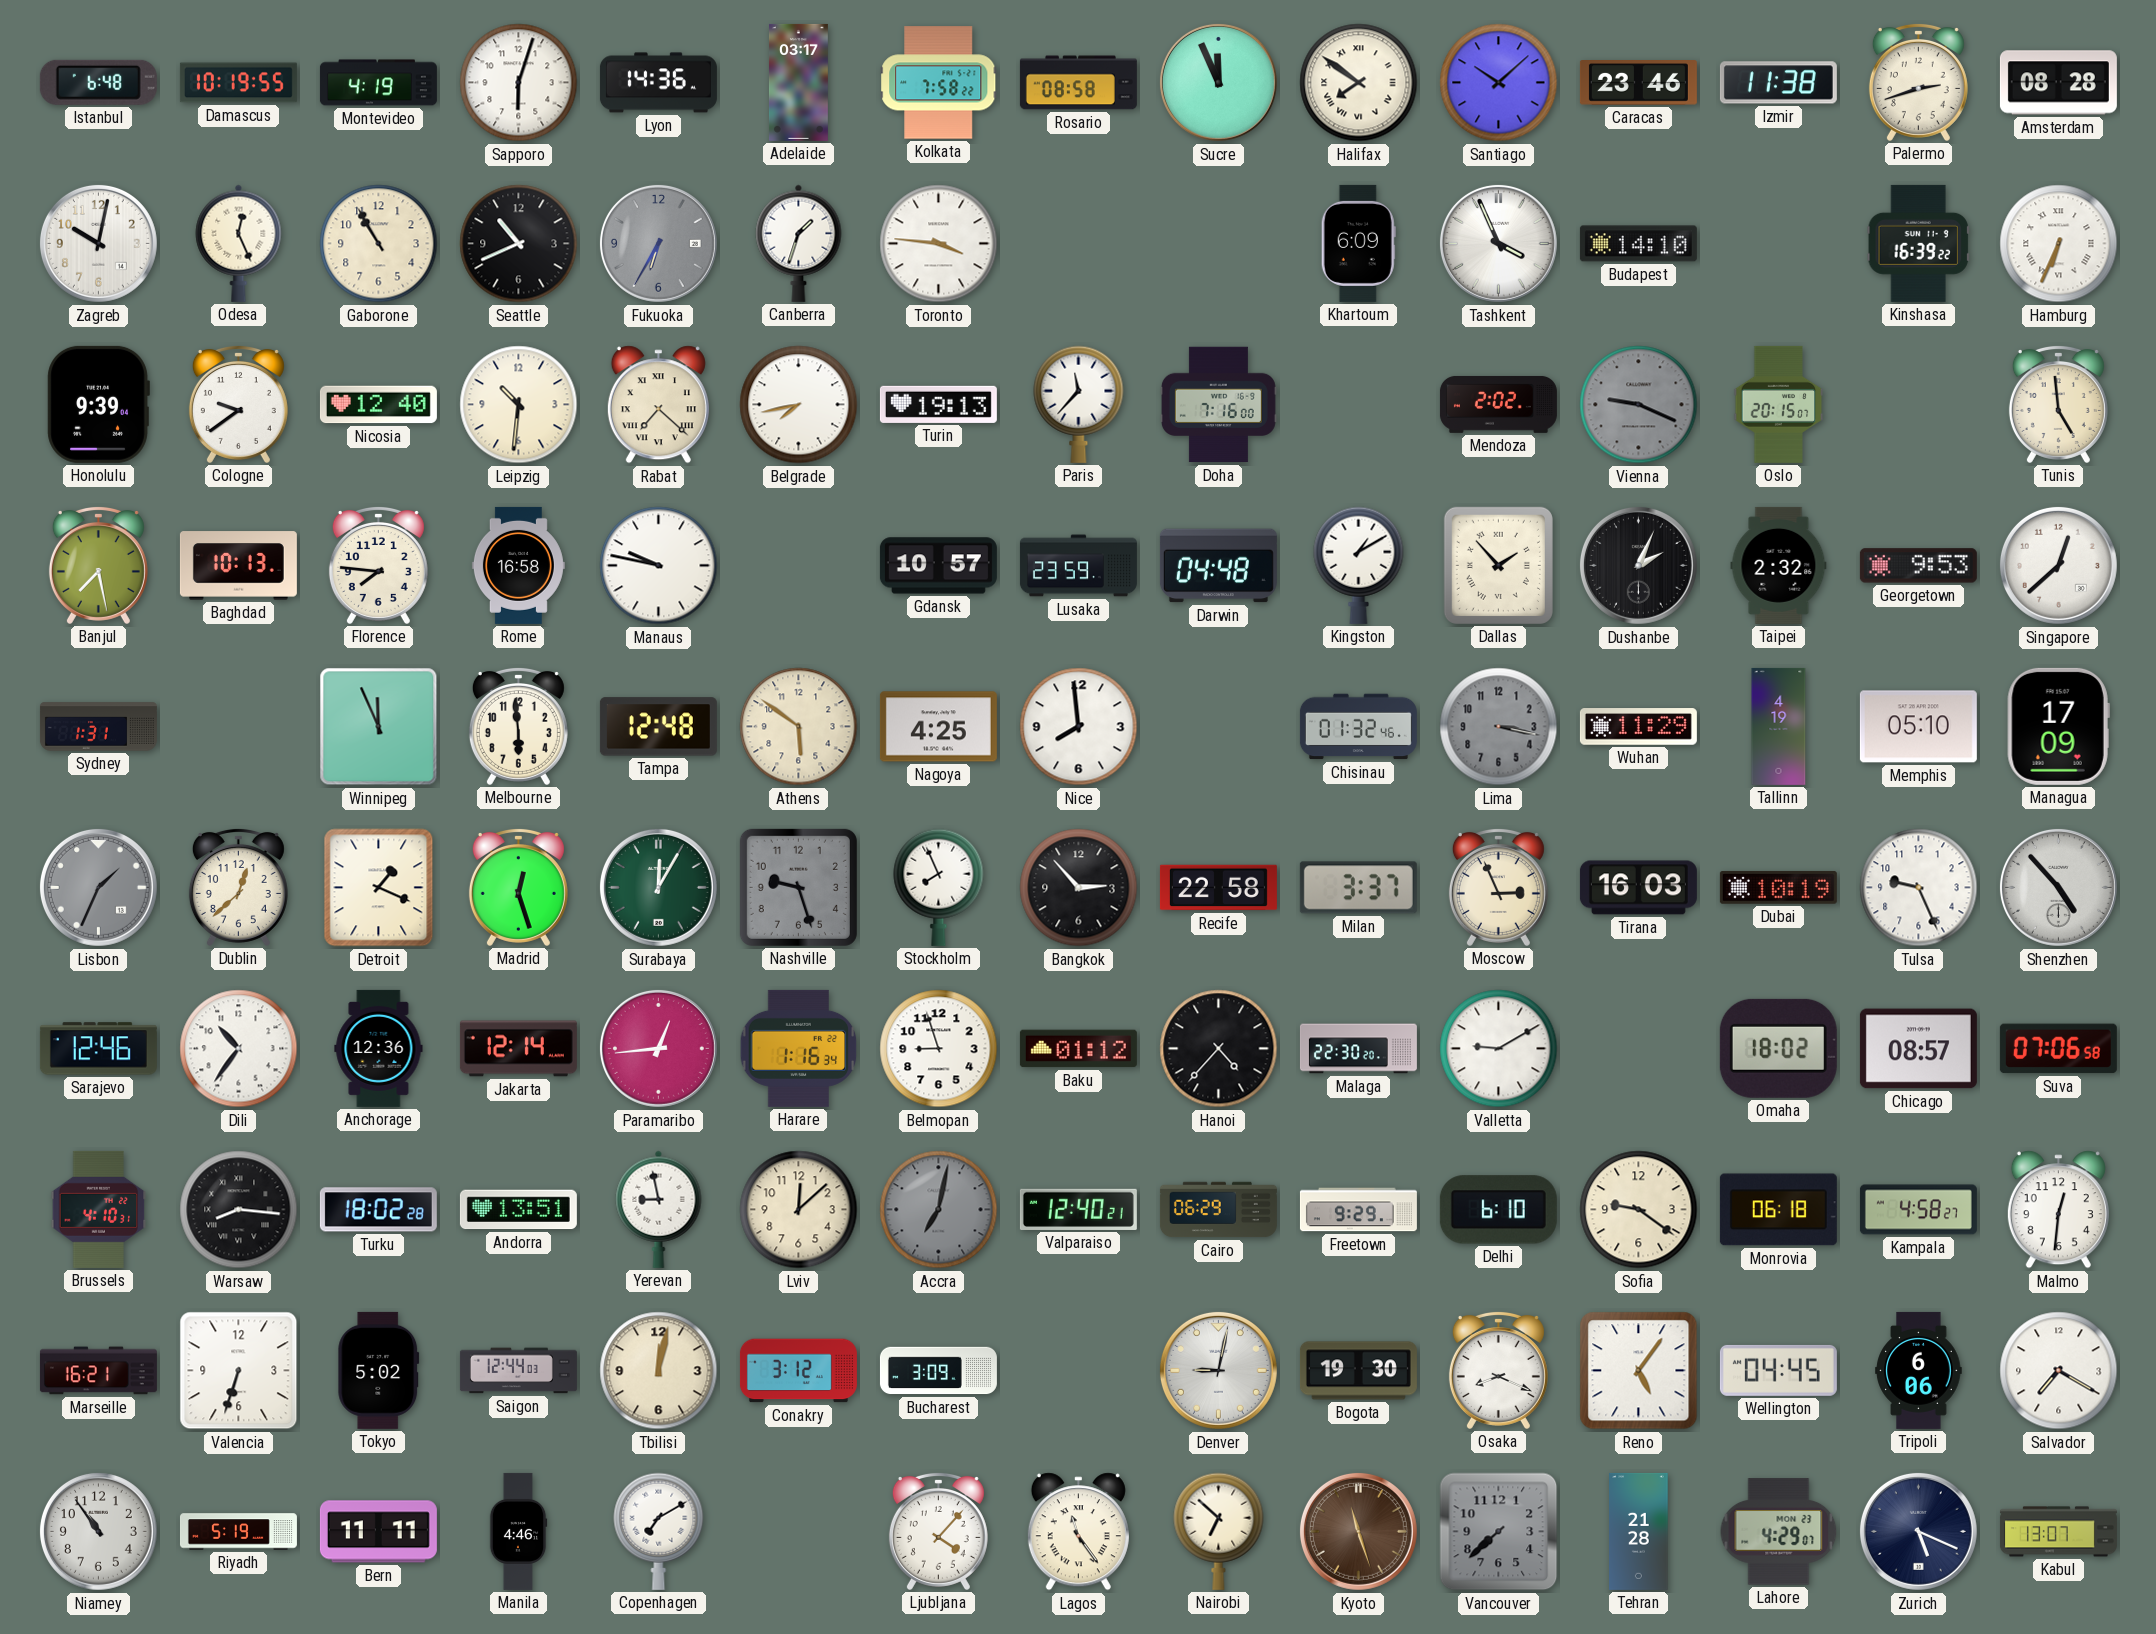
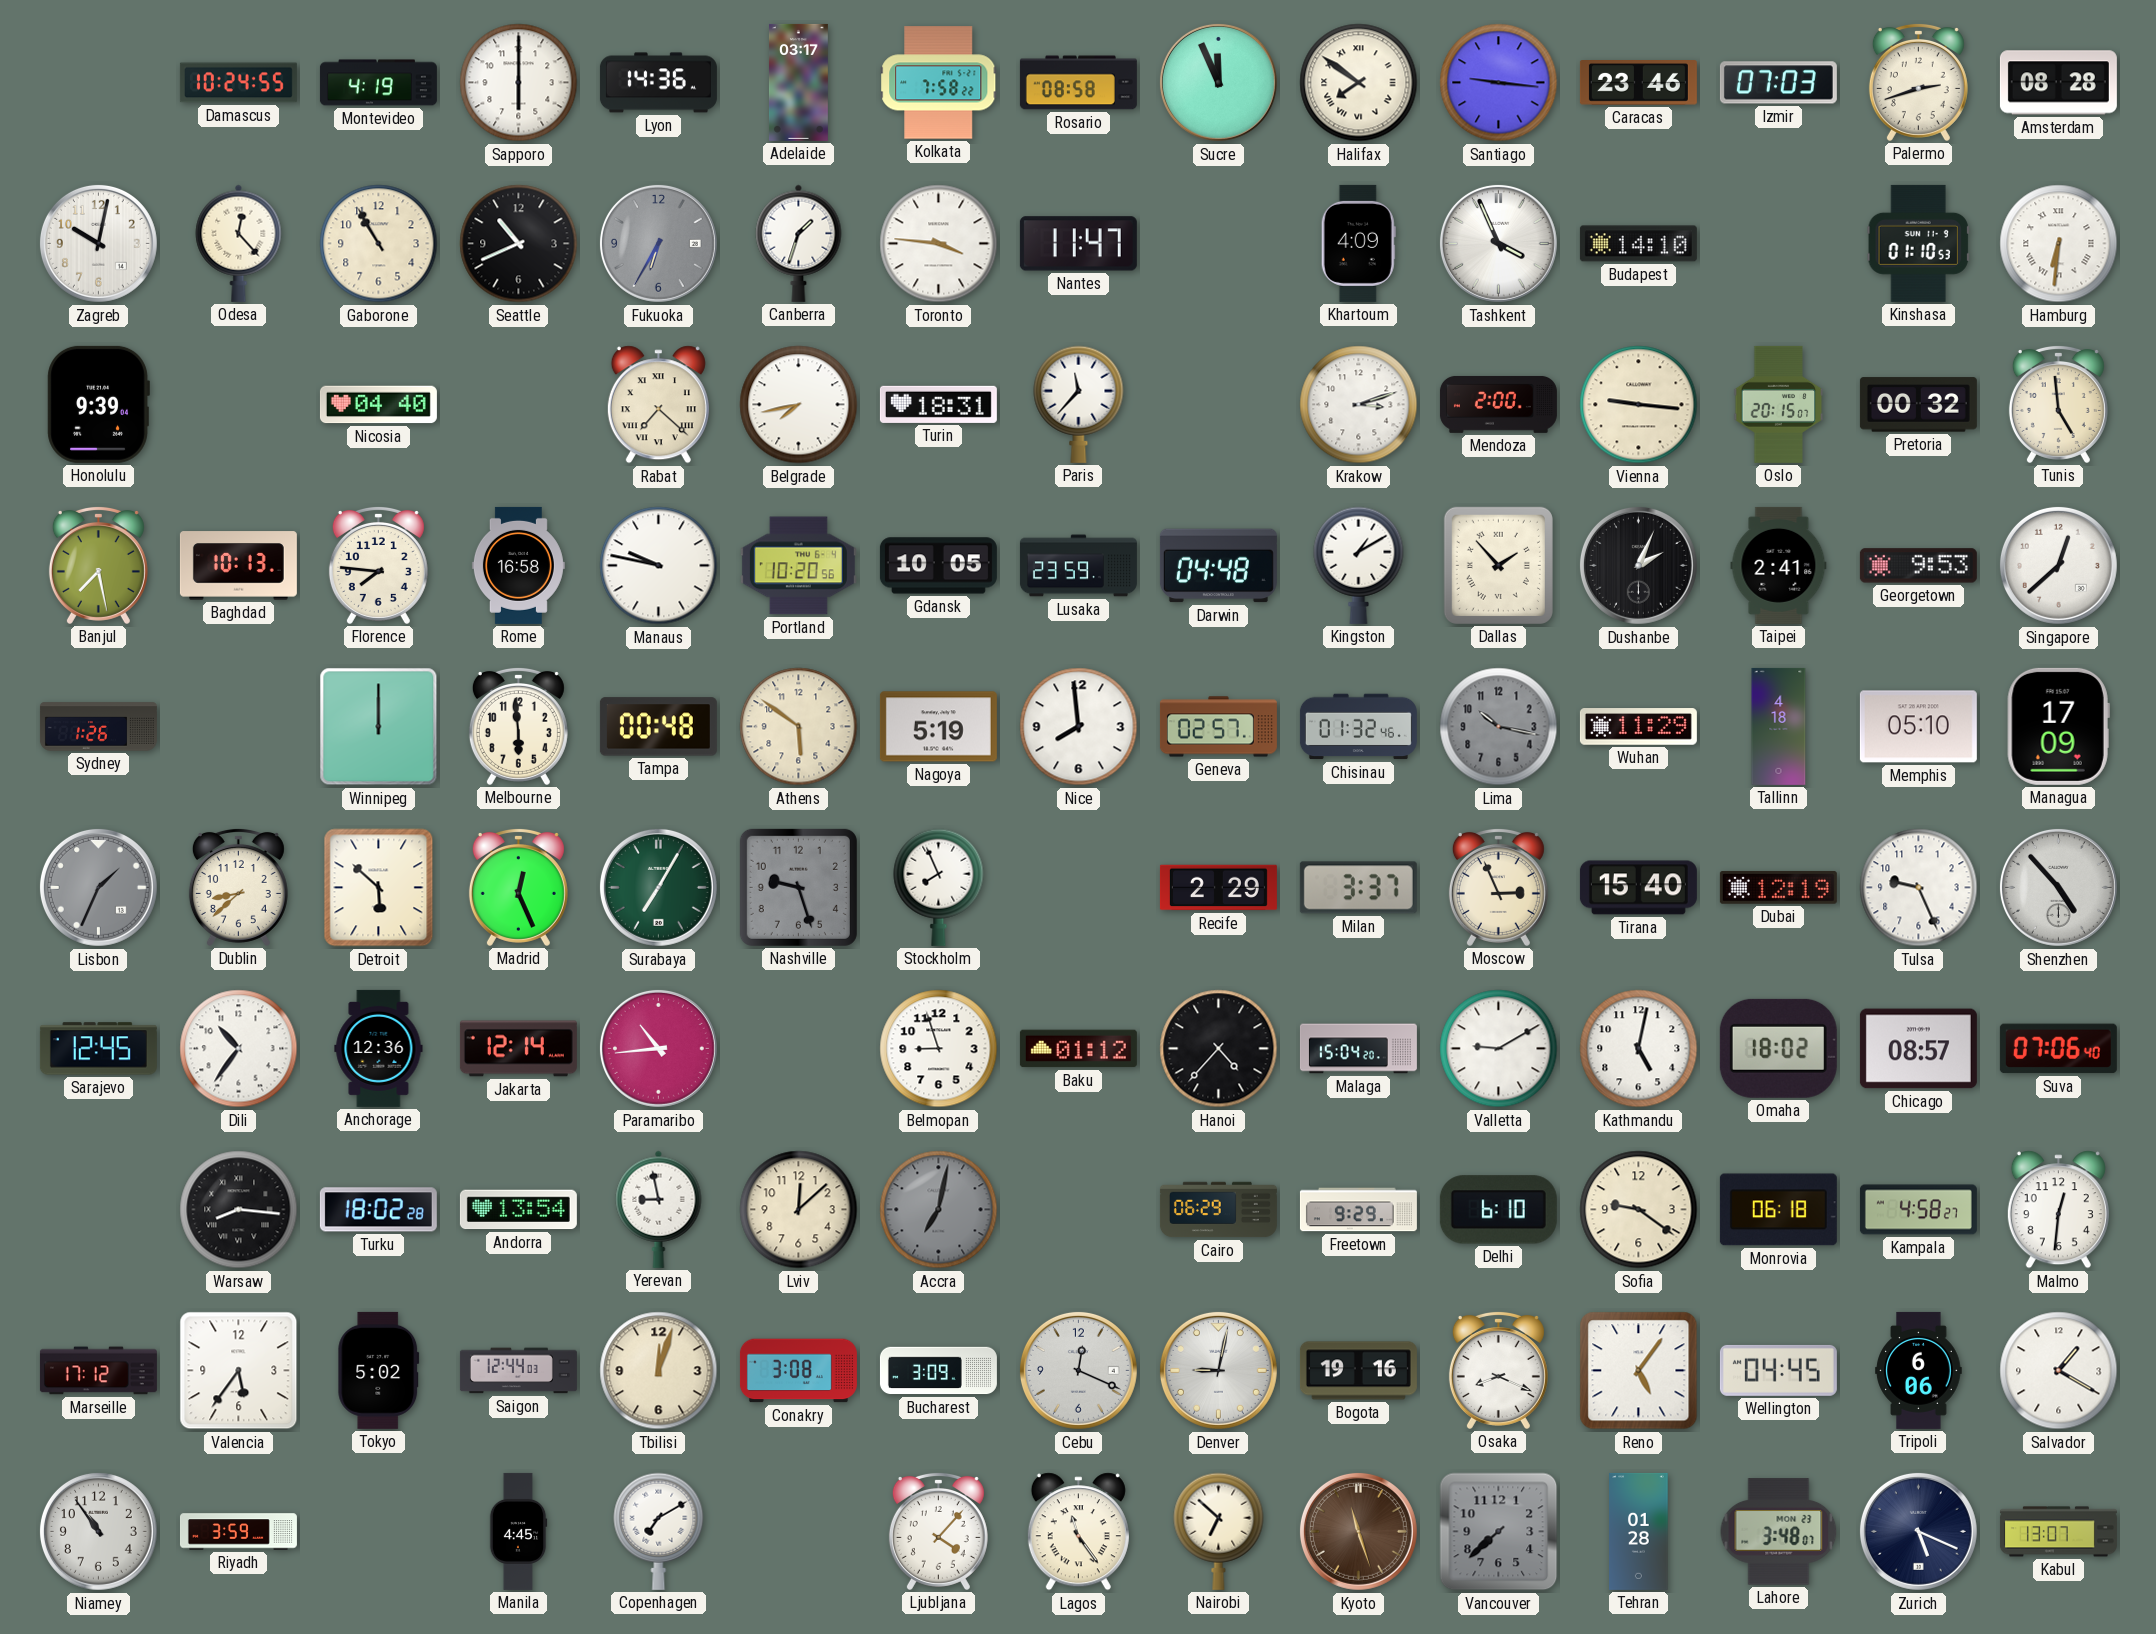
Istanbul: 6:48 -> none (98, 82)
Damascus: 10:19 -> 10:24 (238, 83)
Sapporo: 6:03 -> 6:00 (519, 83)
Santiago: 10:08 -> 9:16 (1499, 83)
Izmir: 11:38 -> 07:03 (1778, 83)
Odesa: 12:26 -> 12:23 (239, 243)
Nantes: none -> 11:47 (1078, 244)
Khartoum: 6:09 -> 4:09 (1358, 243)
Kinshasa: 16:39 -> 01:10 (1918, 243)
Hamburg: 6:34 -> 6:31 (2059, 244)
Cologne: 9:39 -> none (238, 404)
Nicosia: 12:40 -> 04:40 (378, 405)
Leipzig: 10:31 -> none (519, 405)
Turin: 19:13 -> 18:31 (938, 404)
Doha: 7:16 -> none (1218, 405)
Krakow: none -> 3:12 (1359, 405)
Mendoza: 2:02 -> 2:00 (1498, 404)
Vienna: 9:19 -> 9:16 (1639, 405)
Vienna dial: grey -> cream (1639, 405)
Pretoria: none -> 00:32 (1918, 405)
Portland: none -> 10:20 (798, 566)
Gdansk: 10:57 -> 10:05 (938, 566)
Taipei: 2:32 -> 2:41 (1779, 565)
Sydney: 1:31 -> 1:26 (98, 727)
Winnipeg: 11:56 -> 12:00 (379, 727)
Tampa: 12:48 -> 00:48 (658, 727)
Nagoya: 4:25 -> 5:19 (938, 727)
Geneva: none -> 02:57 (1218, 727)
Lima: 3:17 -> 10:17 (1499, 727)
Tallinn: 4:19 -> 4:18 (1779, 726)
Dublin: 12:38 -> 8:38 (238, 887)
Detroit: 1:19 -> 5:52 (379, 888)
Madrid: 12:27 -> 12:26 (518, 887)
Surabaya: 12:05 -> 7:05 (658, 887)
Bangkok: 2:53 -> none (1079, 888)
Recife: 22:58 -> 2:29 (1218, 888)
Tirana: 16:03 -> 15:40 (1638, 888)
Dubai: 10:19 -> 12:19 (1778, 887)
Sarajevo: 12:46 -> 12:45 (98, 1049)
Paramaribo: 12:44 -> 10:44 (658, 1048)
Harare: 1:16 -> none (799, 1048)
Malaga: 22:30 -> 15:04 (1358, 1049)
Kathmandu: none -> 5:02 (1639, 1049)
Suva: 07:06:58 -> 07:06:40 (2058, 1049)
Brussels: 4:10 -> none (99, 1209)
Andorra: 13:51 -> 13:54 (518, 1210)
Valparaiso: 12:40 -> none (1078, 1209)
Marseille: 16:21 -> 17:12 (98, 1371)
Valencia: 6:33 -> 5:36 (239, 1371)
Tbilisi: 12:02 -> 12:03 (659, 1371)
Conakry: 3:12 -> 3:08 (798, 1371)
Cebu: none -> 12:19 (1078, 1370)
Bogota: 19:30 -> 19:16 (1358, 1371)
Salvador: 7:20 -> 1:20 (2059, 1371)
Riyadh: 5:19 -> 3:59 (238, 1532)
Bern: 11:11 -> none (378, 1532)
Manila: 4:46 -> 4:45 (518, 1531)
Tehran: 21:28 -> 01:28 (1639, 1531)
Lahore: 4:29 -> 3:48 (1779, 1532)
